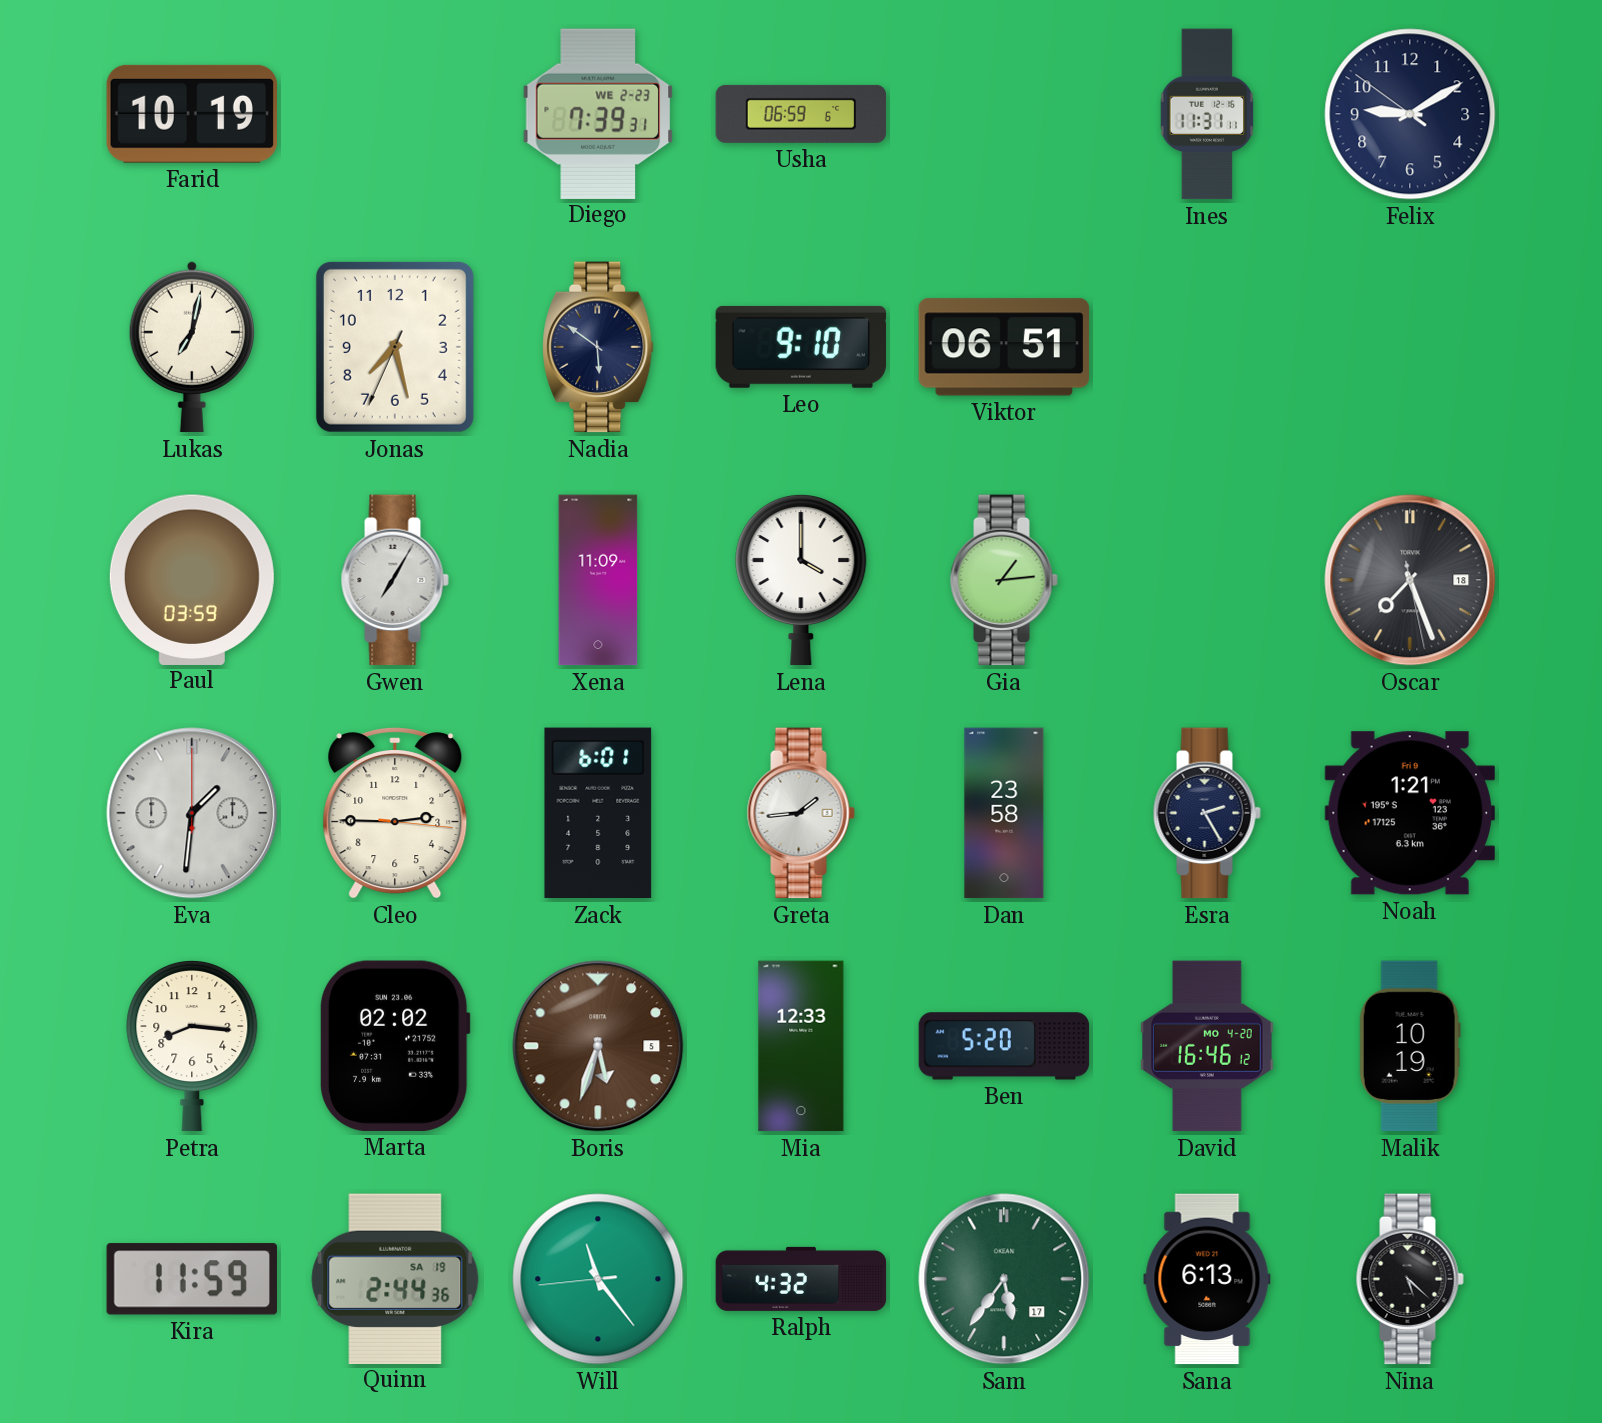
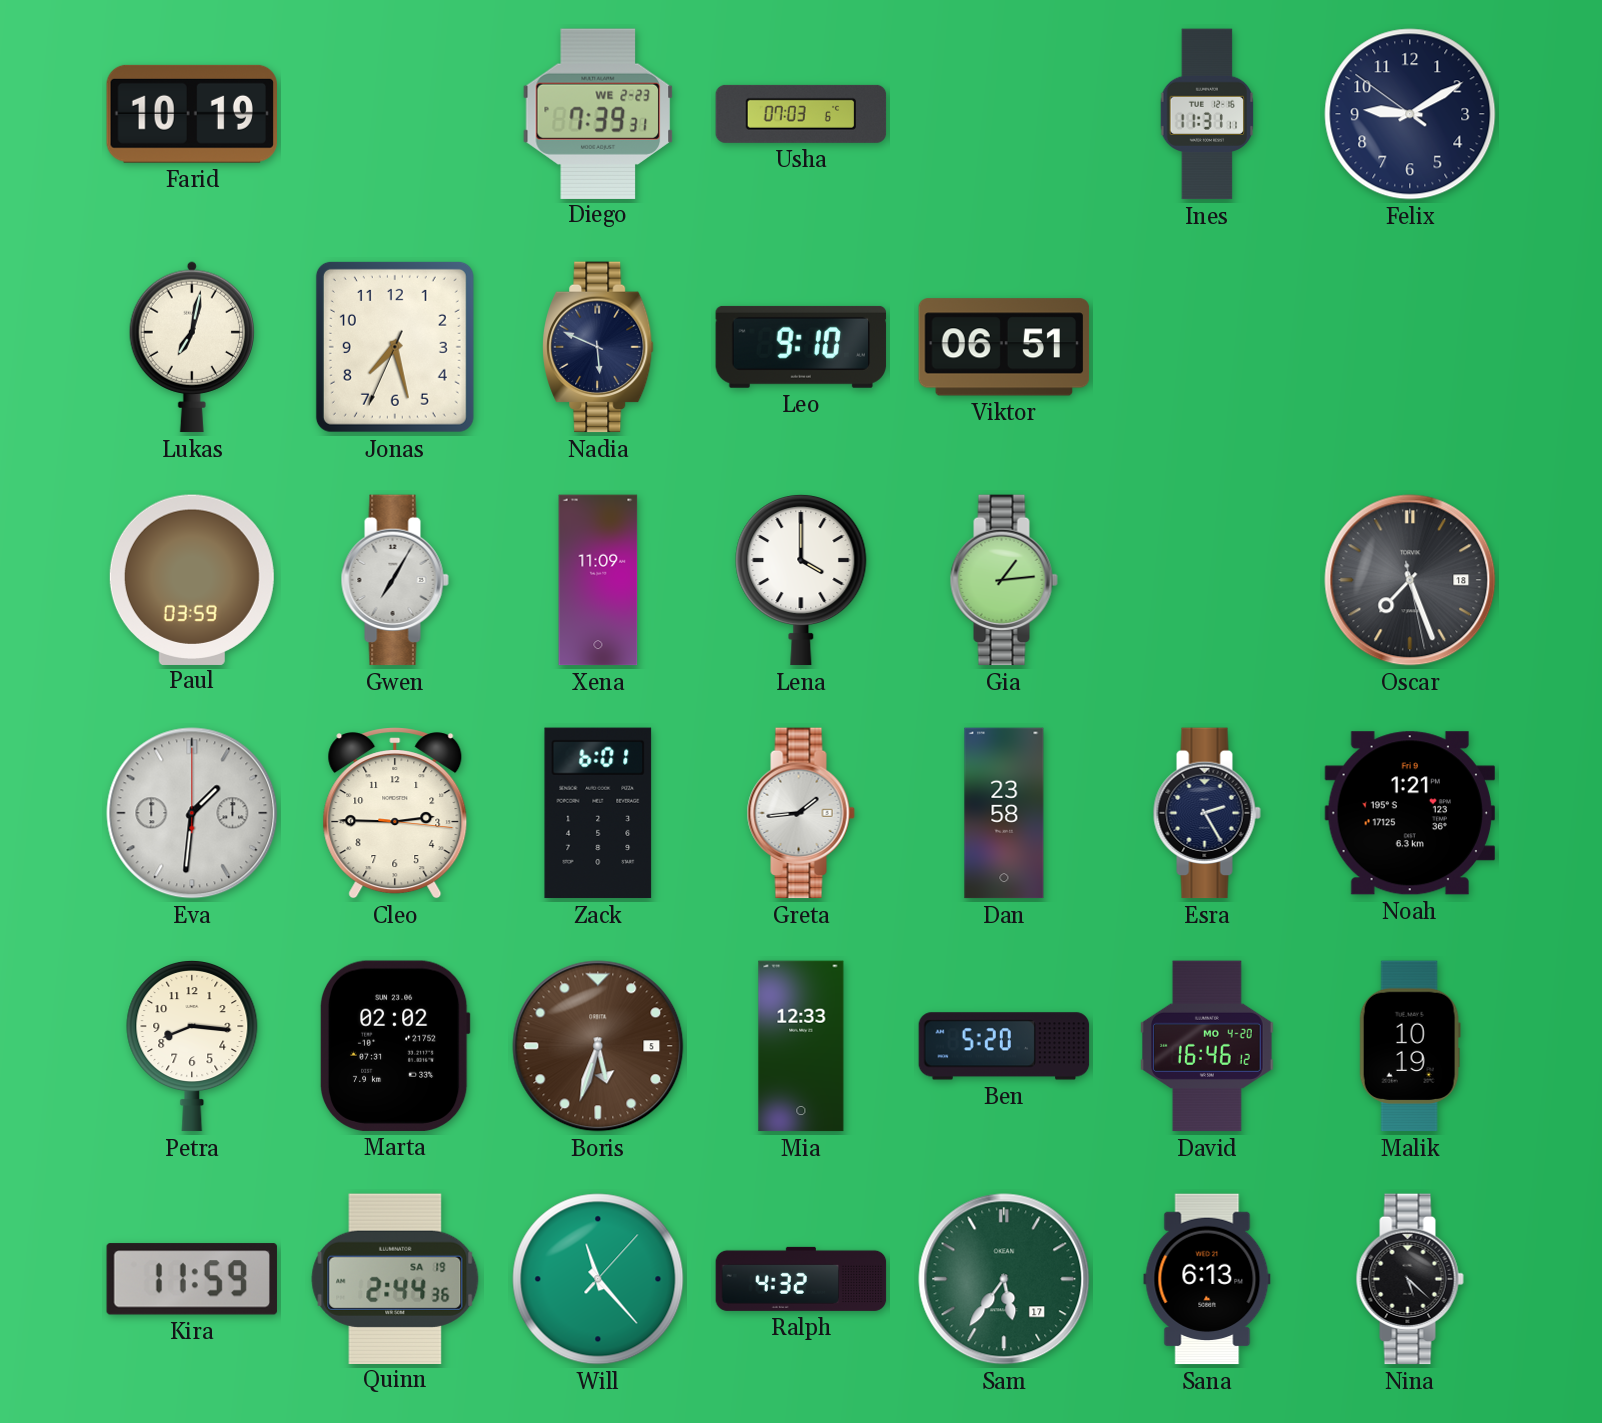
Usha: 06:59 -> 07:03 (801, 114)
Nadia: 5:51 -> 5:49 (598, 347)
Will: 11:23:44 -> 11:23:07 (598, 1279)
